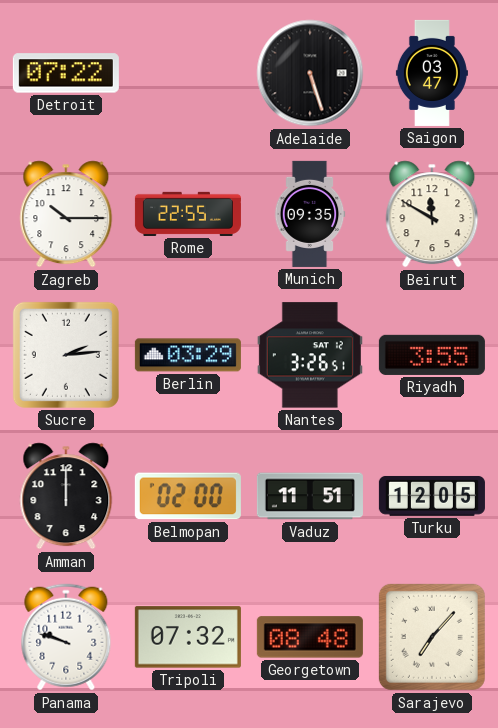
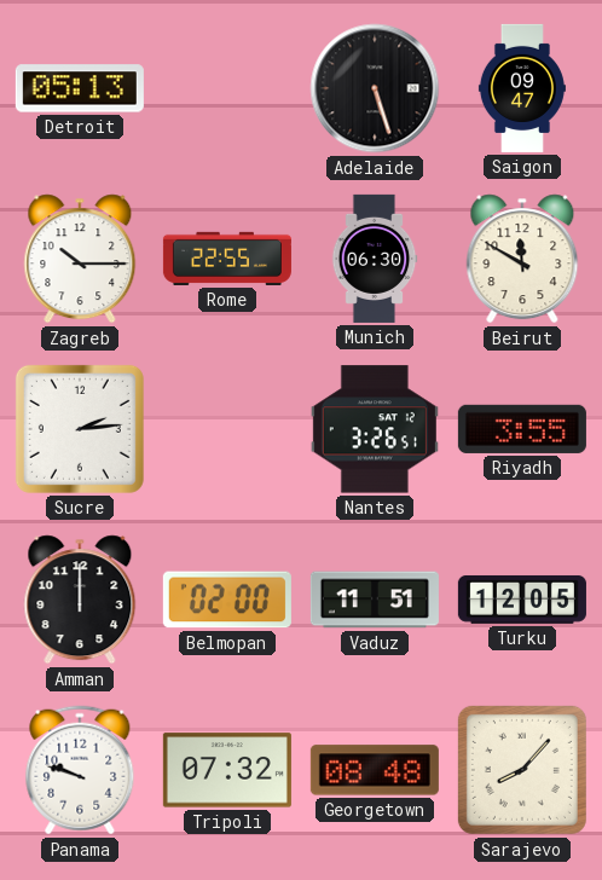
Detroit: 07:22 -> 05:13 (80, 88)
Saigon: 03:47 -> 09:47 (522, 88)
Munich: 09:35 -> 06:30 (375, 259)
Berlin: 03:29 -> none (188, 355)
Sarajevo: 7:07 -> 8:07 (522, 770)
